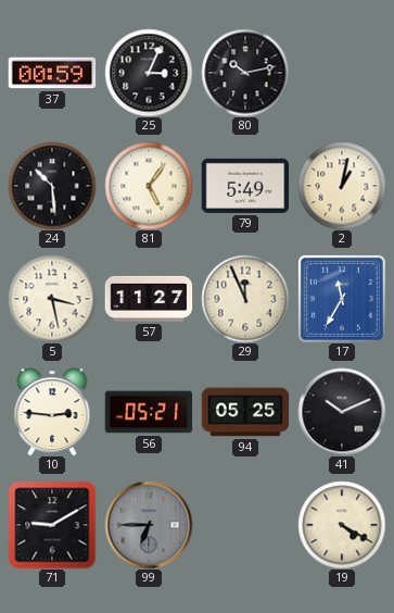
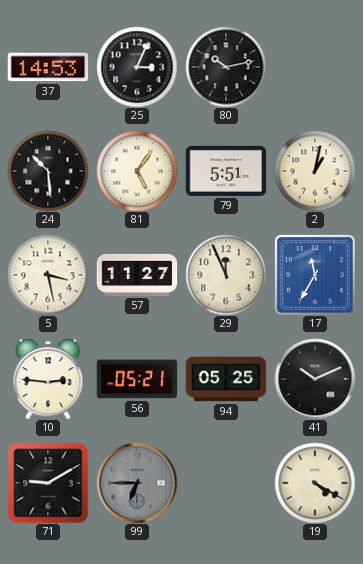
37: 00:59 -> 14:53 (48, 67)
79: 5:49 -> 5:51 (226, 171)
